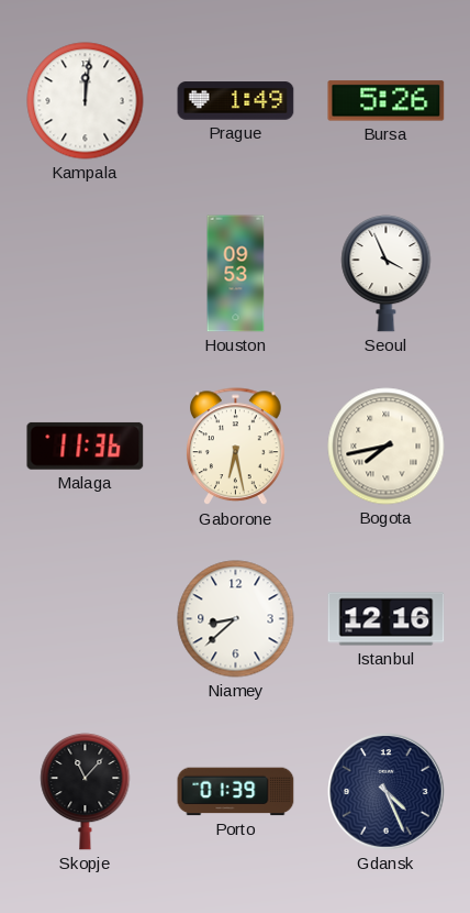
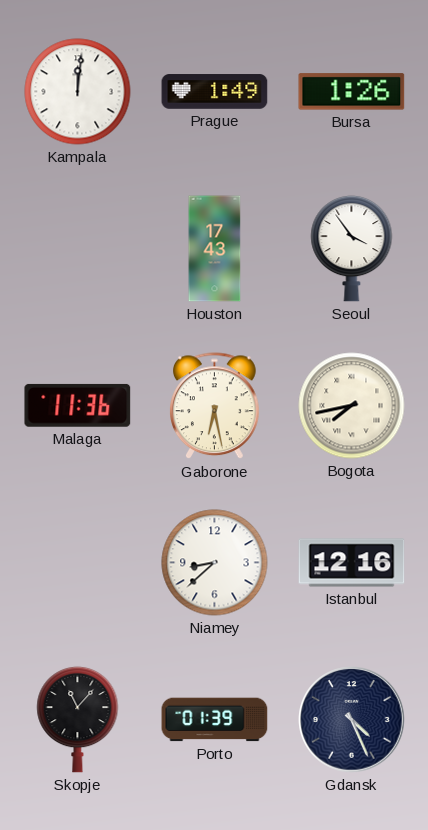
Bursa: 5:26 -> 1:26 (352, 92)
Houston: 09:53 -> 17:43 (215, 249)
Seoul: 3:56 -> 3:54 (352, 248)
